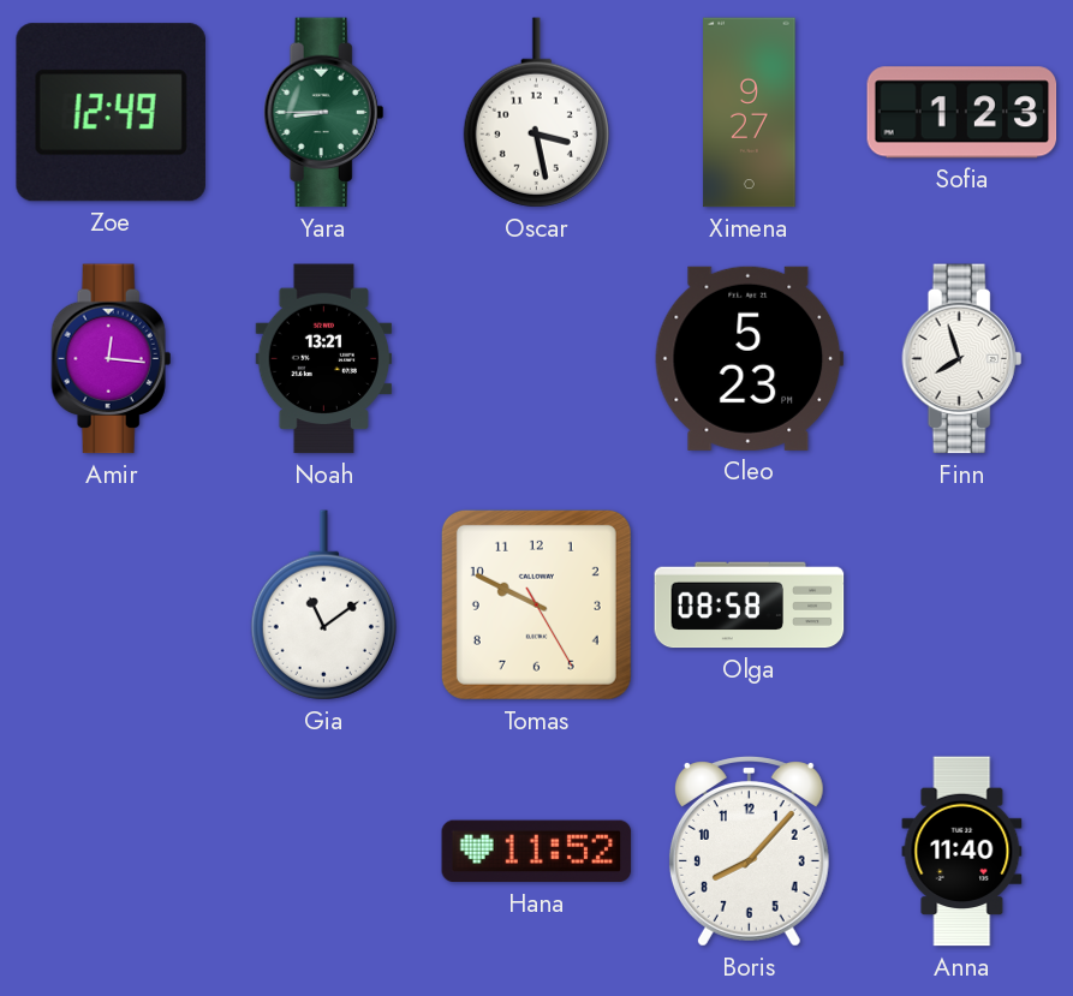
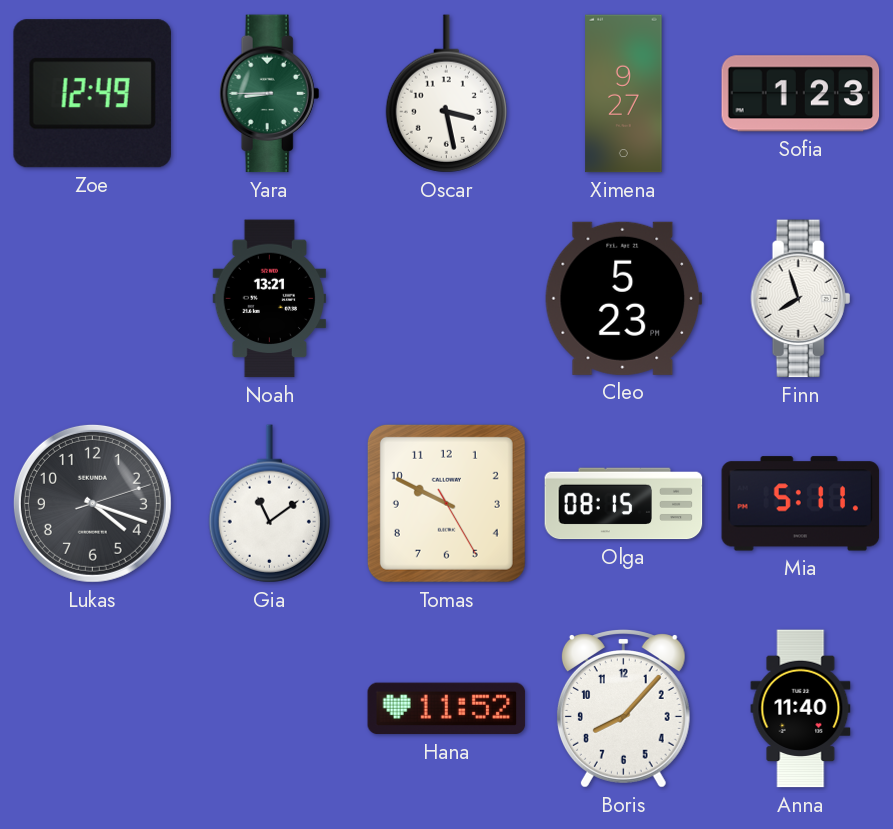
Amir: 12:16 -> none (112, 359)
Lukas: none -> 4:18 (92, 503)
Olga: 08:58 -> 08:15 (624, 504)
Mia: none -> 5:11 (801, 504)
